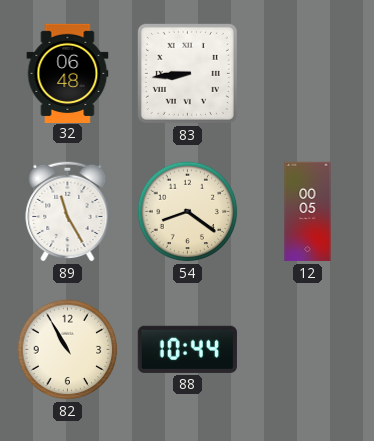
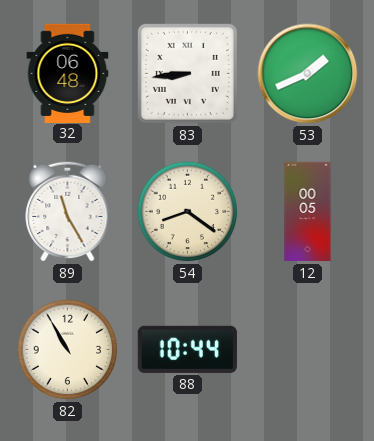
53: none -> 1:41 (308, 74)
